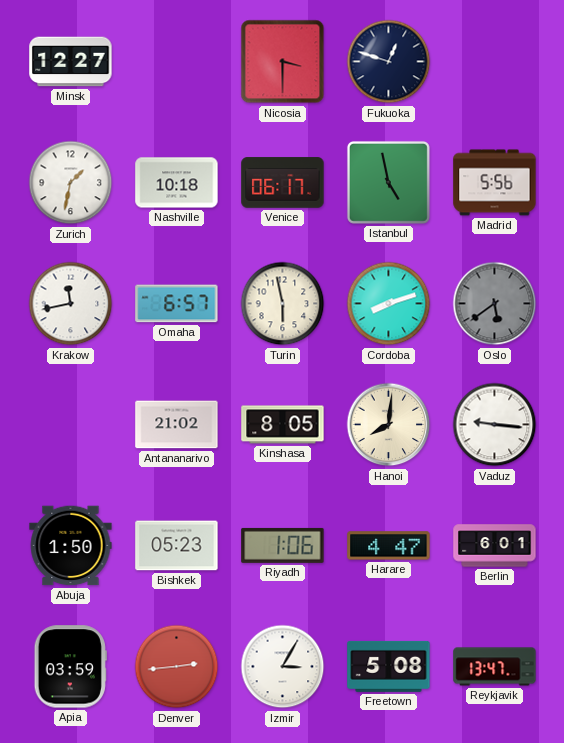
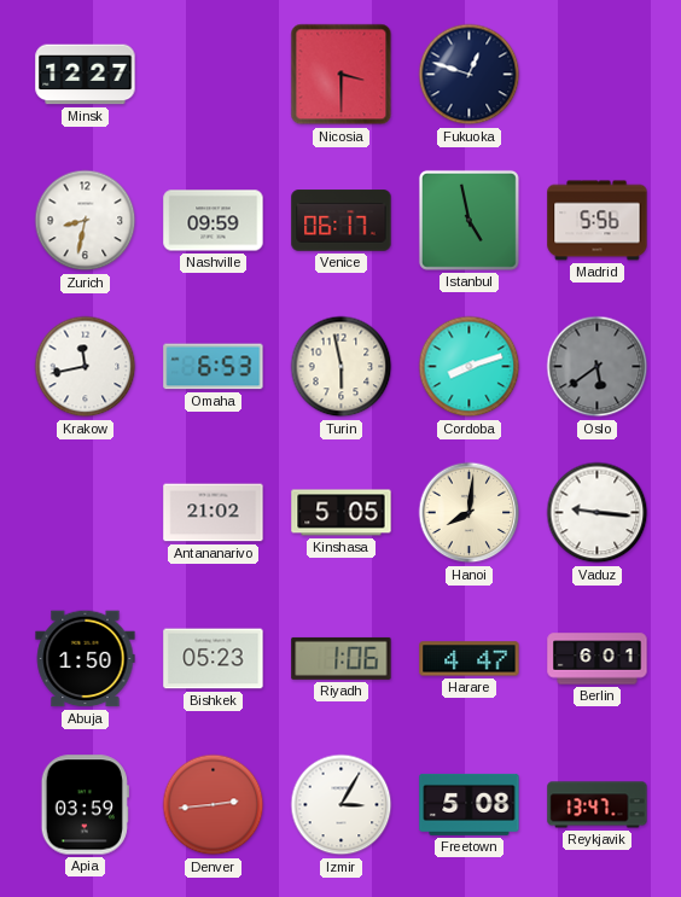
Zurich: 1:32 -> 8:32 (86, 221)
Nashville: 10:18 -> 09:59 (214, 221)
Omaha: 6:57 -> 6:53 (214, 367)
Kinshasa: 8:05 -> 5:05 (342, 513)
